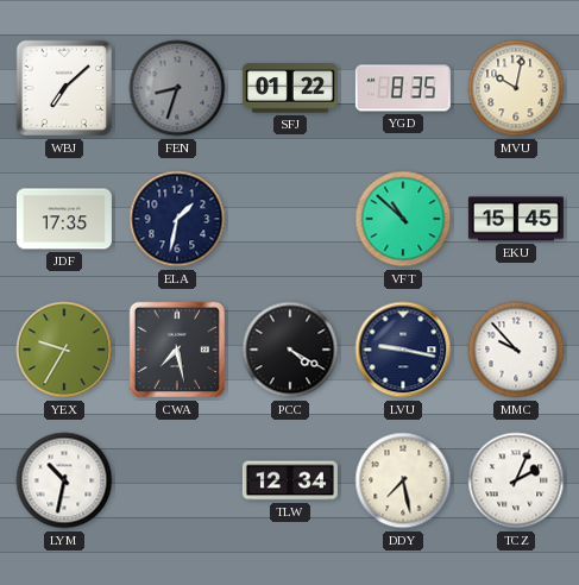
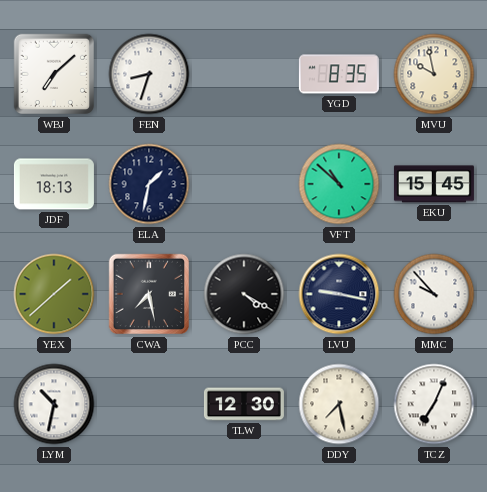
FEN dial: grey -> white (149, 74)
SFJ: 01:22 -> none (290, 88)
MVU: 10:02 -> 9:58 (434, 74)
JDF: 17:35 -> 18:13 (54, 184)
YEX: 9:35 -> 1:38 (54, 294)
TLW: 12:34 -> 12:30 (244, 404)
TCZ: 2:04 -> 7:04 (434, 404)
